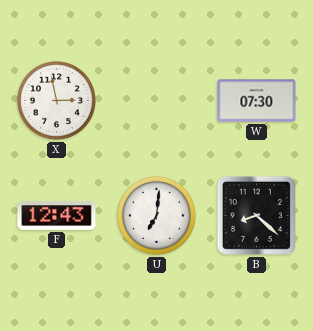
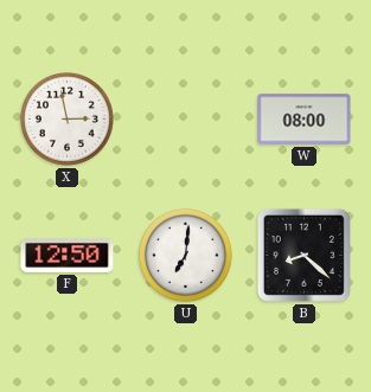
W: 07:30 -> 08:00 (305, 120)
F: 12:43 -> 12:50 (68, 256)
